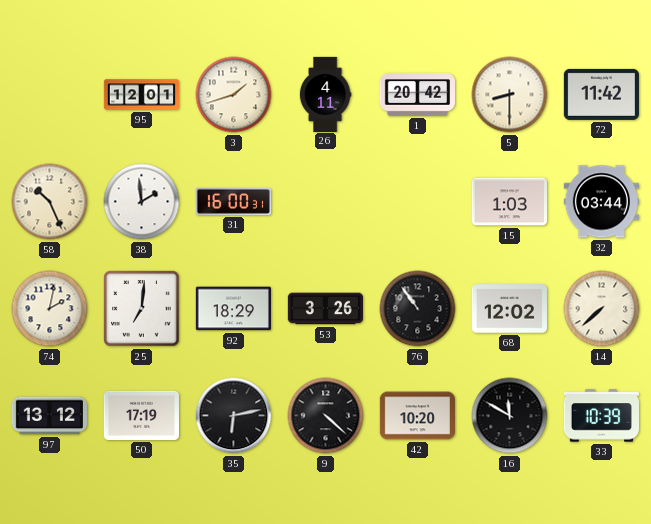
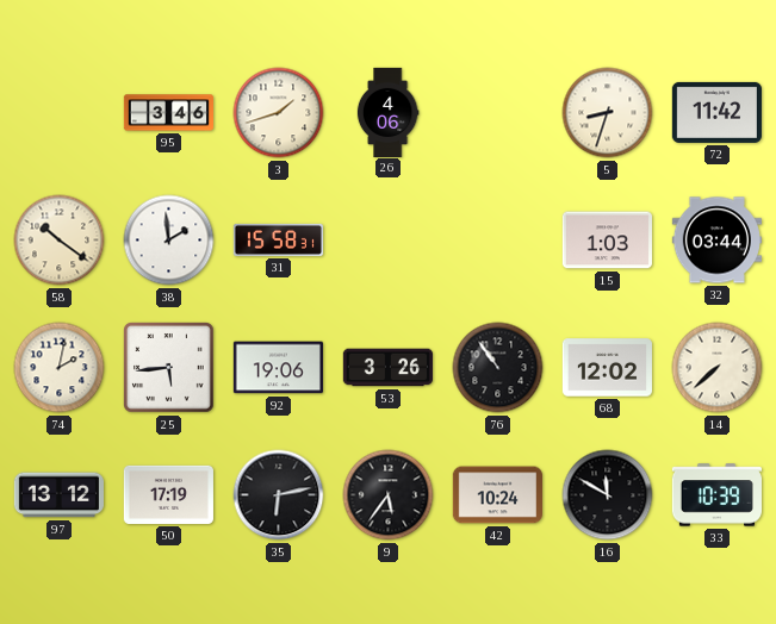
95: 12:01 -> 3:46 (168, 113)
26: 4:11 -> 4:06 (387, 112)
1: 20:42 -> none (417, 95)
5: 8:30 -> 8:33 (608, 113)
58: 10:26 -> 10:21 (60, 241)
31: 16:00 -> 15:58 (278, 239)
25: 7:01 -> 5:44 (169, 368)
92: 18:29 -> 19:06 (278, 368)
9: 4:22 -> 5:36 (389, 495)
42: 10:20 -> 10:24 (497, 495)
